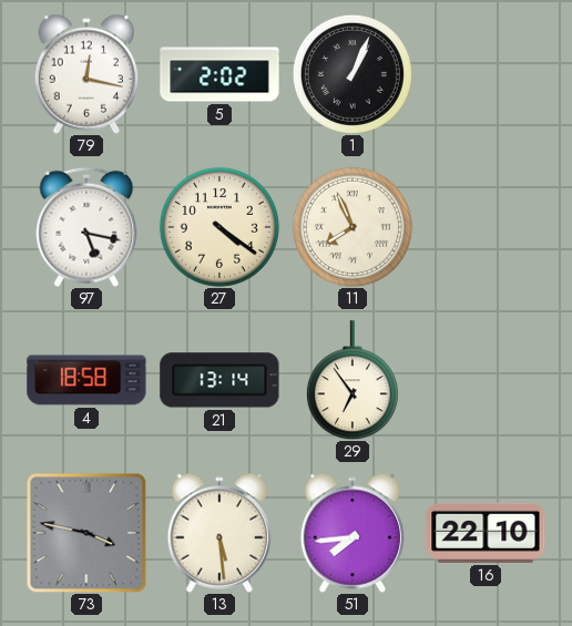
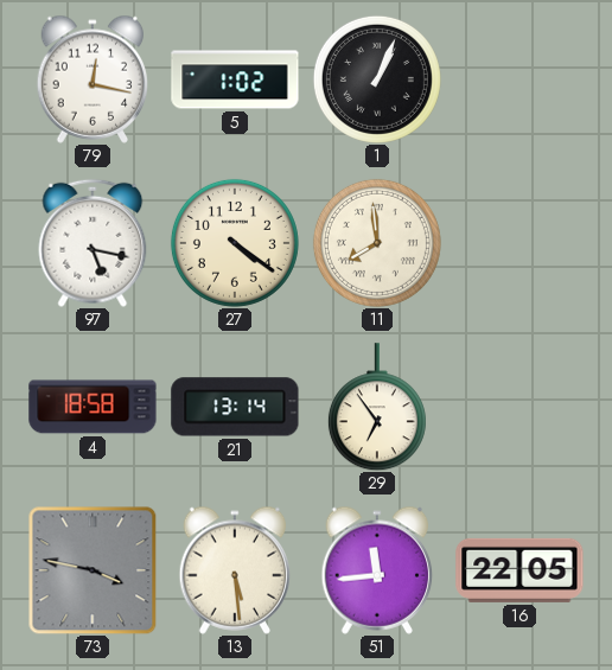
5: 2:02 -> 1:02 (235, 79)
11: 7:56 -> 7:59 (377, 243)
51: 7:44 -> 11:44 (377, 570)
16: 22:10 -> 22:05 (519, 570)
